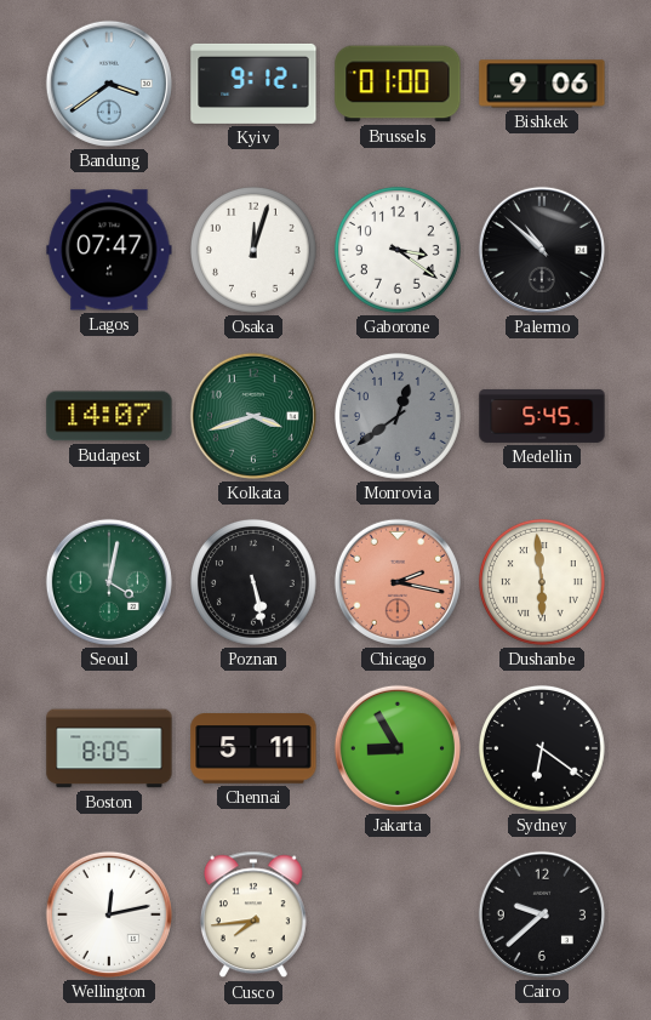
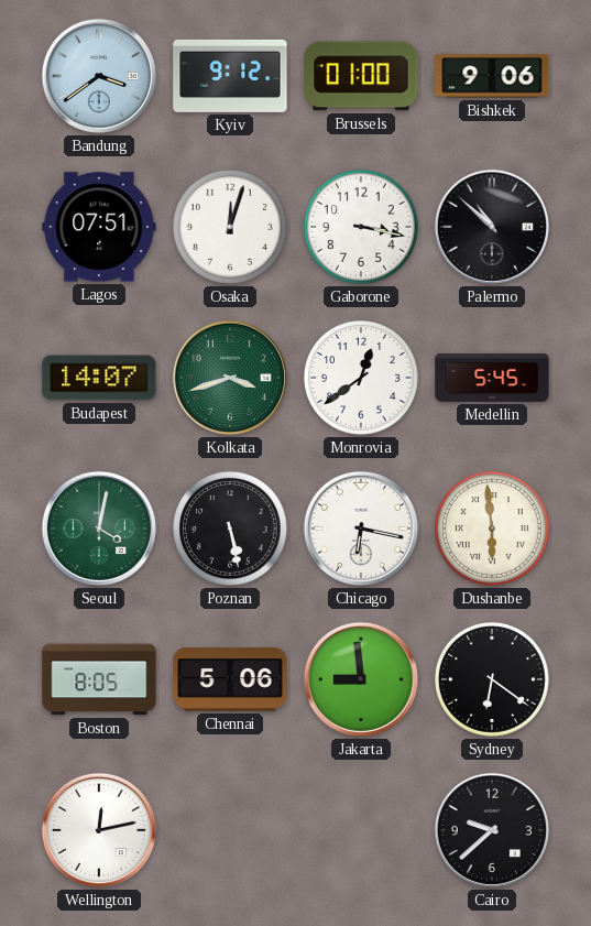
Lagos: 07:47 -> 07:51 (99, 227)
Gaborone: 3:21 -> 3:17 (361, 227)
Monrovia dial: grey -> white (361, 378)
Chicago: 2:17 -> 6:17 (361, 529)
Chicago dial: salmon -> white (361, 529)
Chennai: 5:11 -> 5:06 (230, 679)
Jakarta: 8:55 -> 8:59 (361, 679)
Cusco: 7:44 -> none (253, 914)
